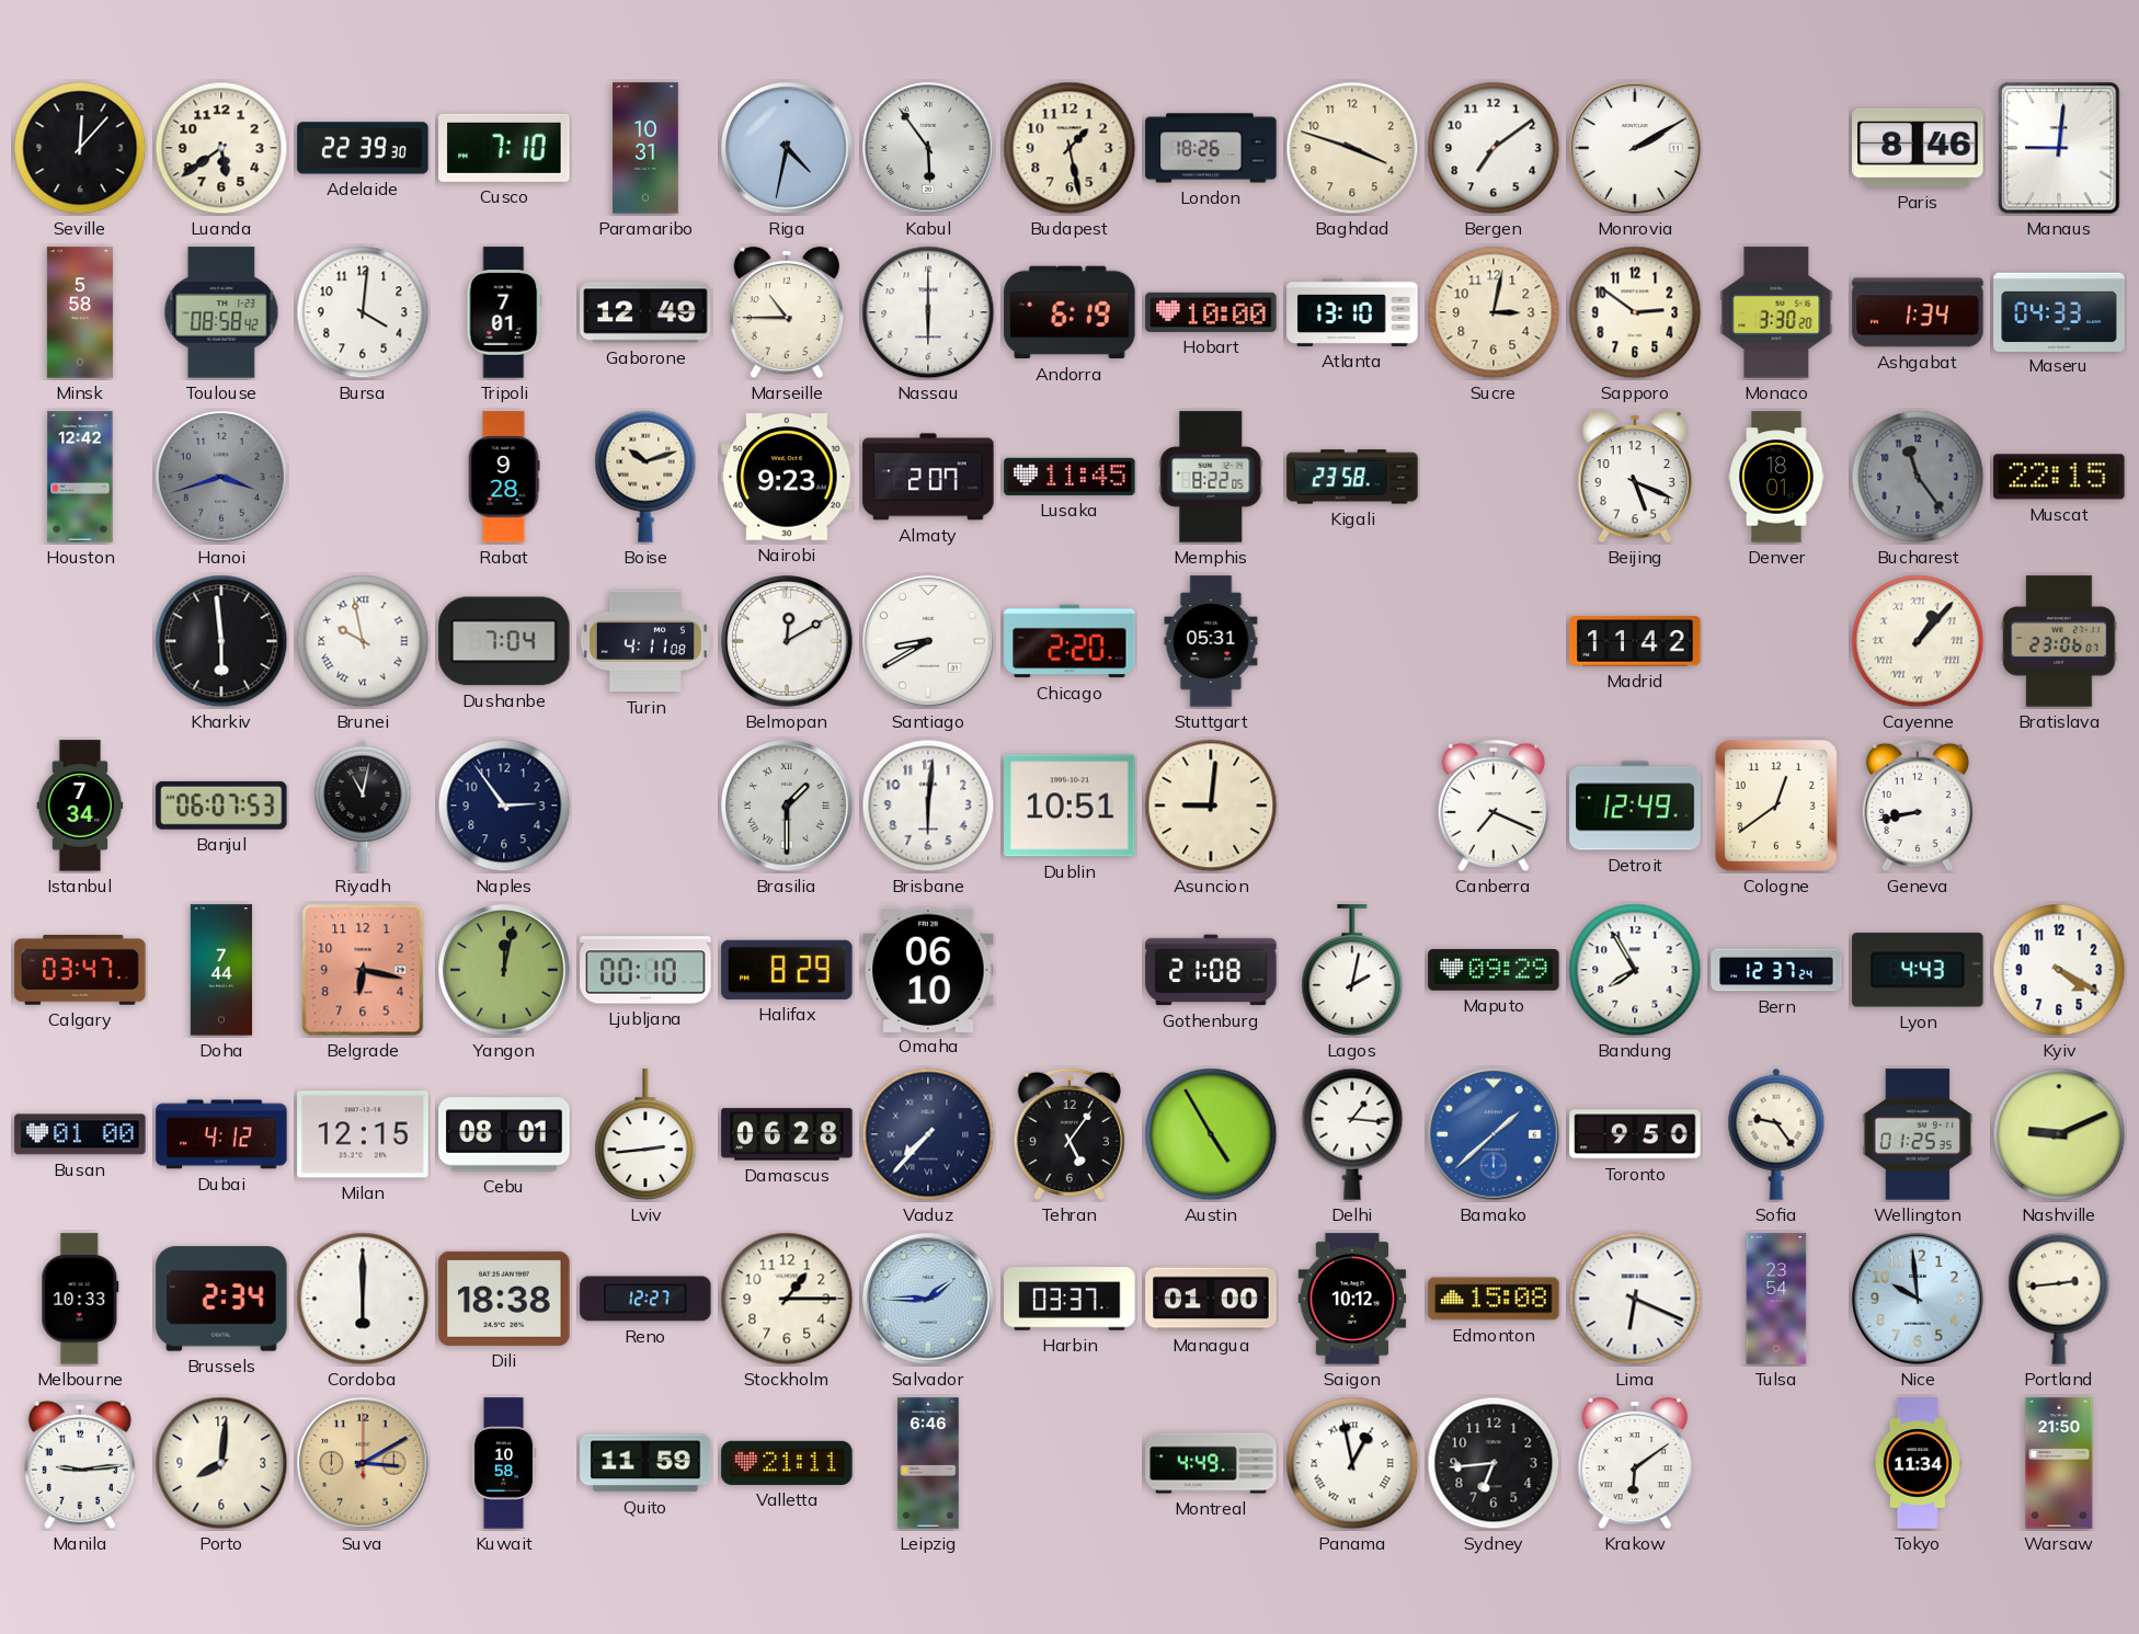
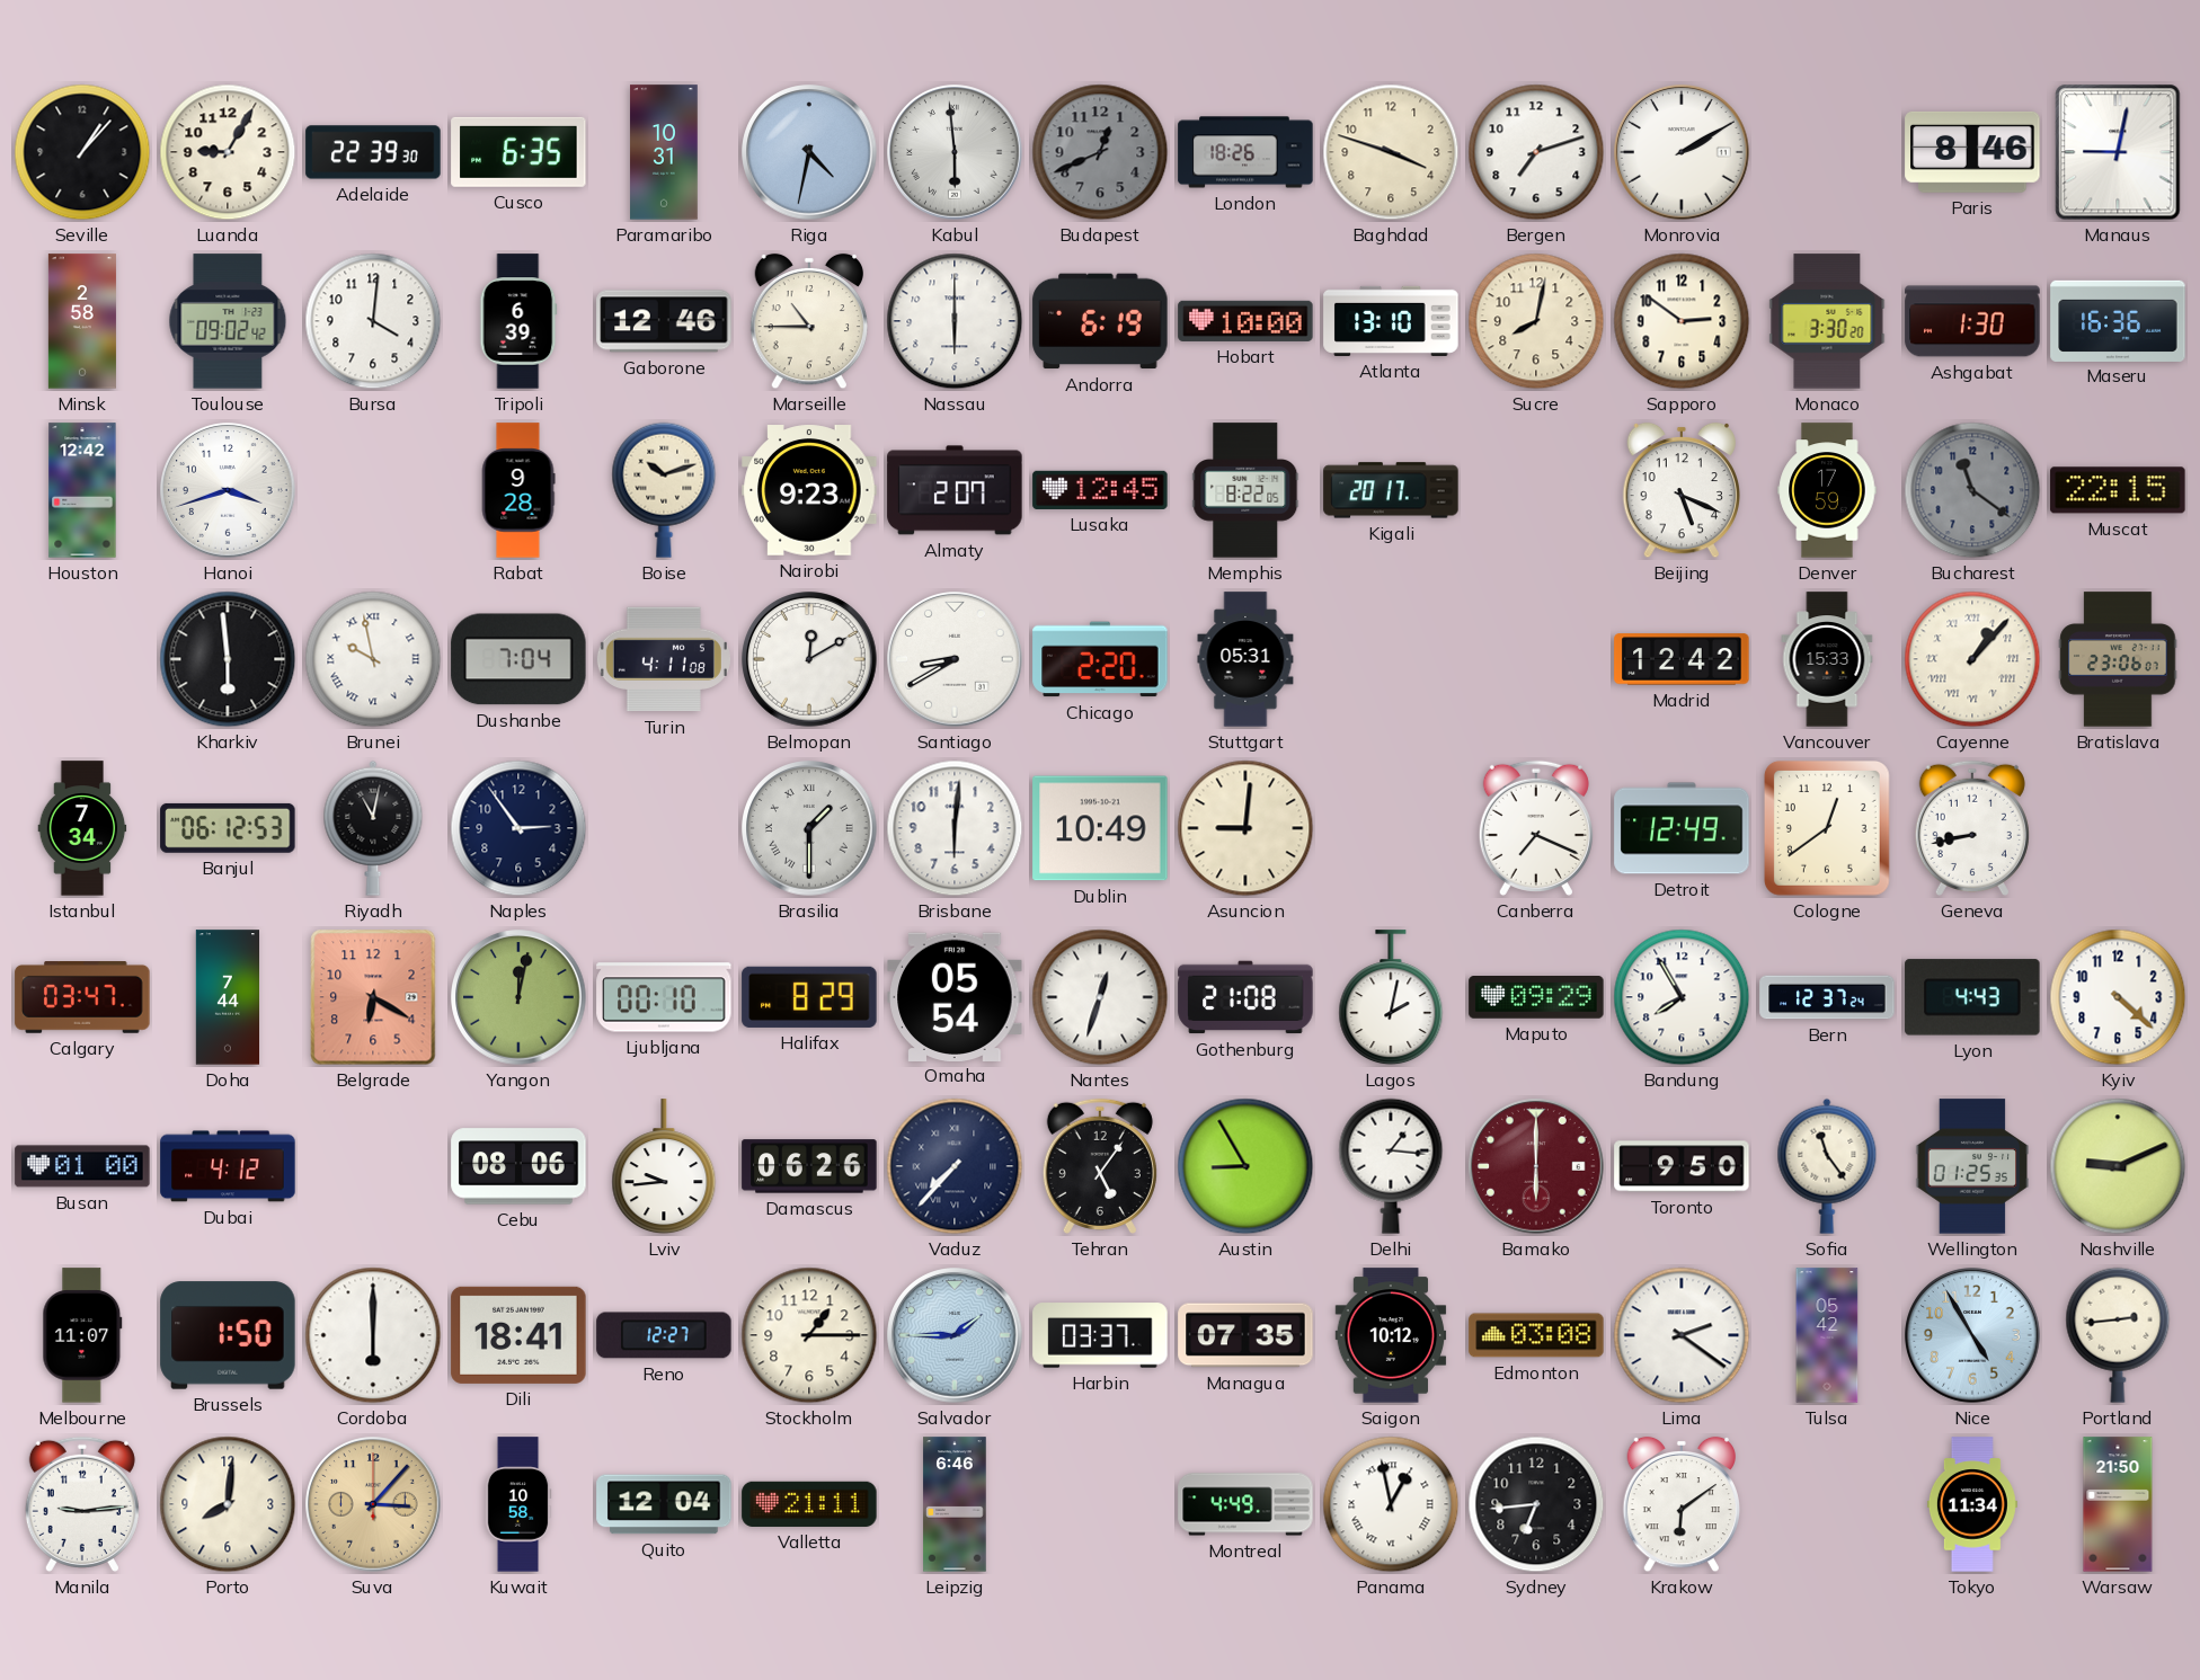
Seville: 12:07 -> 1:07 (82, 152)
Luanda: 5:39 -> 9:05 (228, 152)
Cusco: 7:10 -> 6:35 (518, 152)
Kabul: 5:54 -> 5:59 (955, 152)
Budapest: 1:28 -> 12:41 (1100, 152)
Budapest dial: cream -> grey (1100, 152)
Bergen: 7:09 -> 7:12 (1536, 152)
Manaus: 9:01 -> 9:02 (2118, 152)
Minsk: 5:58 -> 2:58 (82, 321)
Toulouse: 08:58 -> 09:02 (228, 321)
Tripoli: 7:01 -> 6:39 (518, 321)
Gaborone: 12:49 -> 12:46 (664, 321)
Sucre: 3:02 -> 8:02 (1536, 321)
Ashgabat: 1:34 -> 1:30 (1972, 321)
Maseru: 04:33 -> 16:36 (2118, 320)
Hanoi dial: grey -> white (228, 490)
Lusaka: 11:45 -> 12:45 (1100, 490)
Kigali: 23:58 -> 20:17 (1391, 490)
Denver: 18:01 -> 17:59 (1827, 490)
Bucharest: 11:24 -> 11:21 (1972, 490)
Madrid: 11:42 -> 12:42 (1682, 659)
Vancouver: none -> 15:33 (1827, 659)
Banjul: 06:07 -> 06:12 (228, 828)
Dublin: 10:51 -> 10:49 (1100, 828)
Belgrade: 6:17 -> 6:20 (373, 997)
Omaha: 06:10 -> 05:54 (955, 996)
Nantes: none -> 12:33 (1100, 997)
Kyiv: 4:20 -> 4:22 (2118, 997)
Milan: 12:15 -> none (363, 1134)
Cebu: 08:01 -> 08:06 (518, 1166)
Lviv: 2:44 -> 9:44 (664, 1167)
Damascus: 06:28 -> 06:26 (809, 1166)
Austin: 4:55 -> 8:55 (1245, 1166)
Bamako: 1:38 -> 6:00 (1536, 1166)
Bamako dial: blue -> burgundy (1536, 1166)
Sofia: 9:24 -> 11:24 (1827, 1166)
Melbourne: 10:33 -> 11:07 (82, 1335)
Brussels: 2:34 -> 1:50 (228, 1335)
Dili: 18:38 -> 18:41 (518, 1335)
Managua: 01:00 -> 07:35 (1245, 1335)
Edmonton: 15:08 -> 03:08 (1536, 1335)
Lima: 6:19 -> 2:21 (1682, 1335)
Tulsa: 23:54 -> 05:42 (1827, 1335)
Nice: 9:59 -> 4:55 (1972, 1335)
Suva: 3:10 -> 3:07 (373, 1504)
Quito: 11:59 -> 12:04 (664, 1504)
